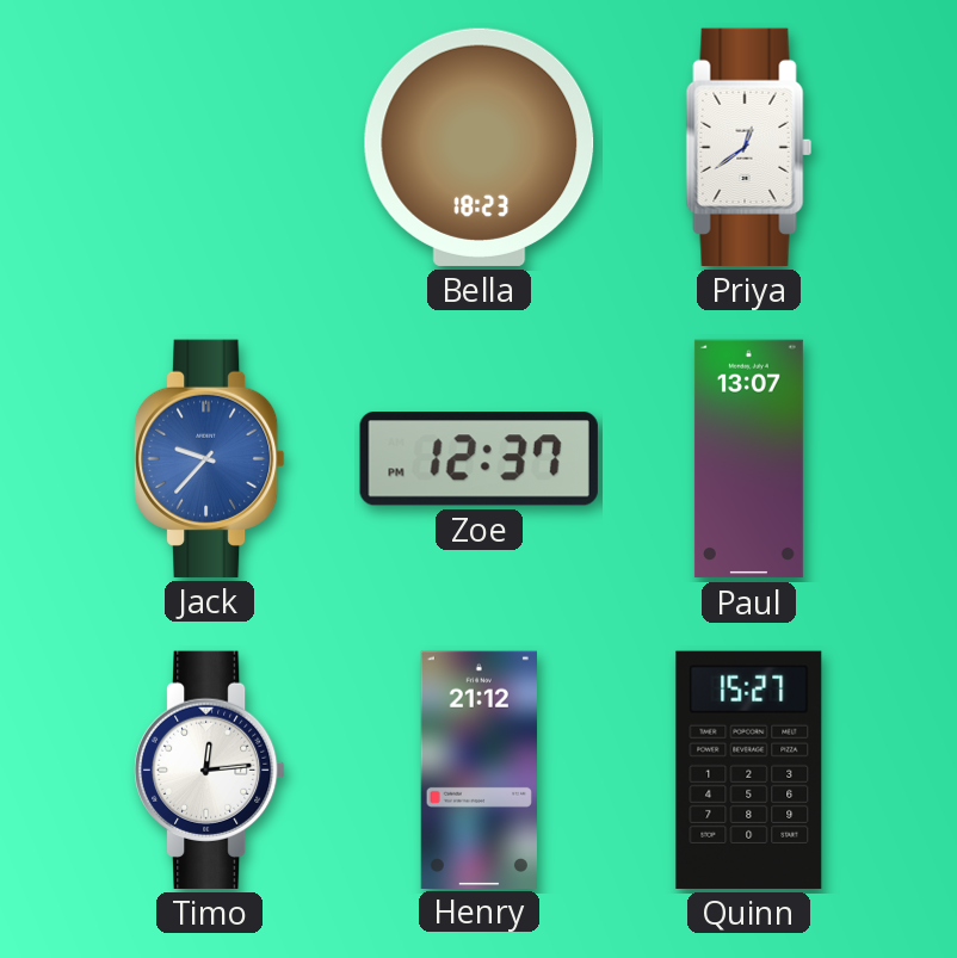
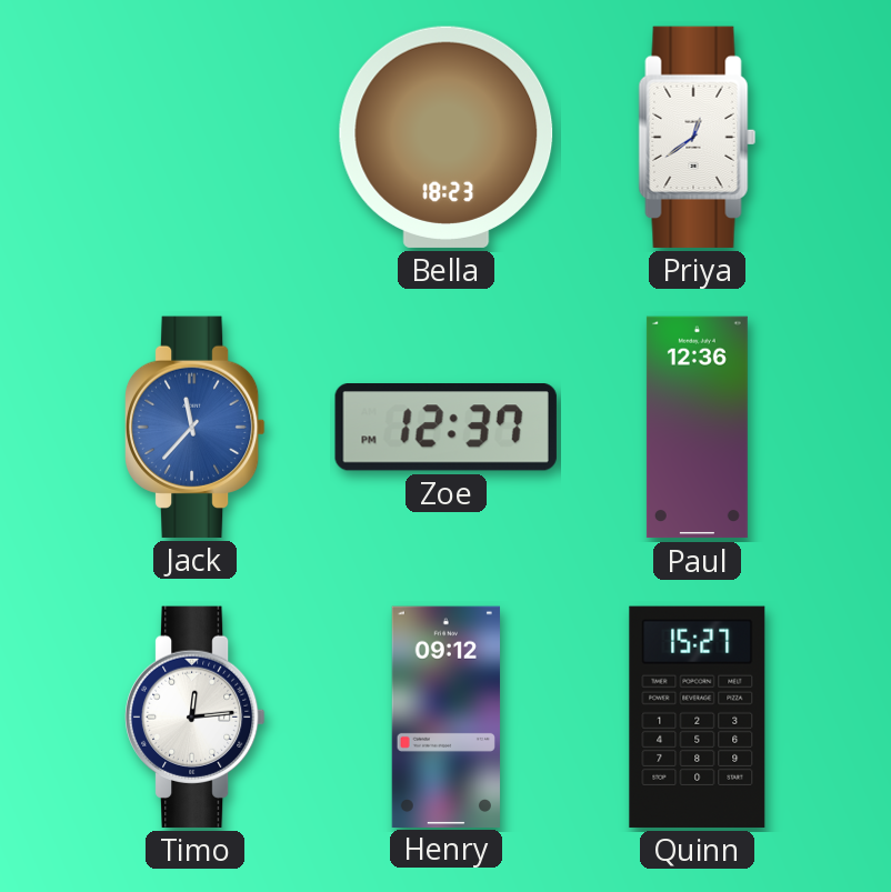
Jack: 9:37 -> 11:37 (194, 427)
Paul: 13:07 -> 12:36 (697, 428)
Henry: 21:12 -> 09:12 (445, 716)
